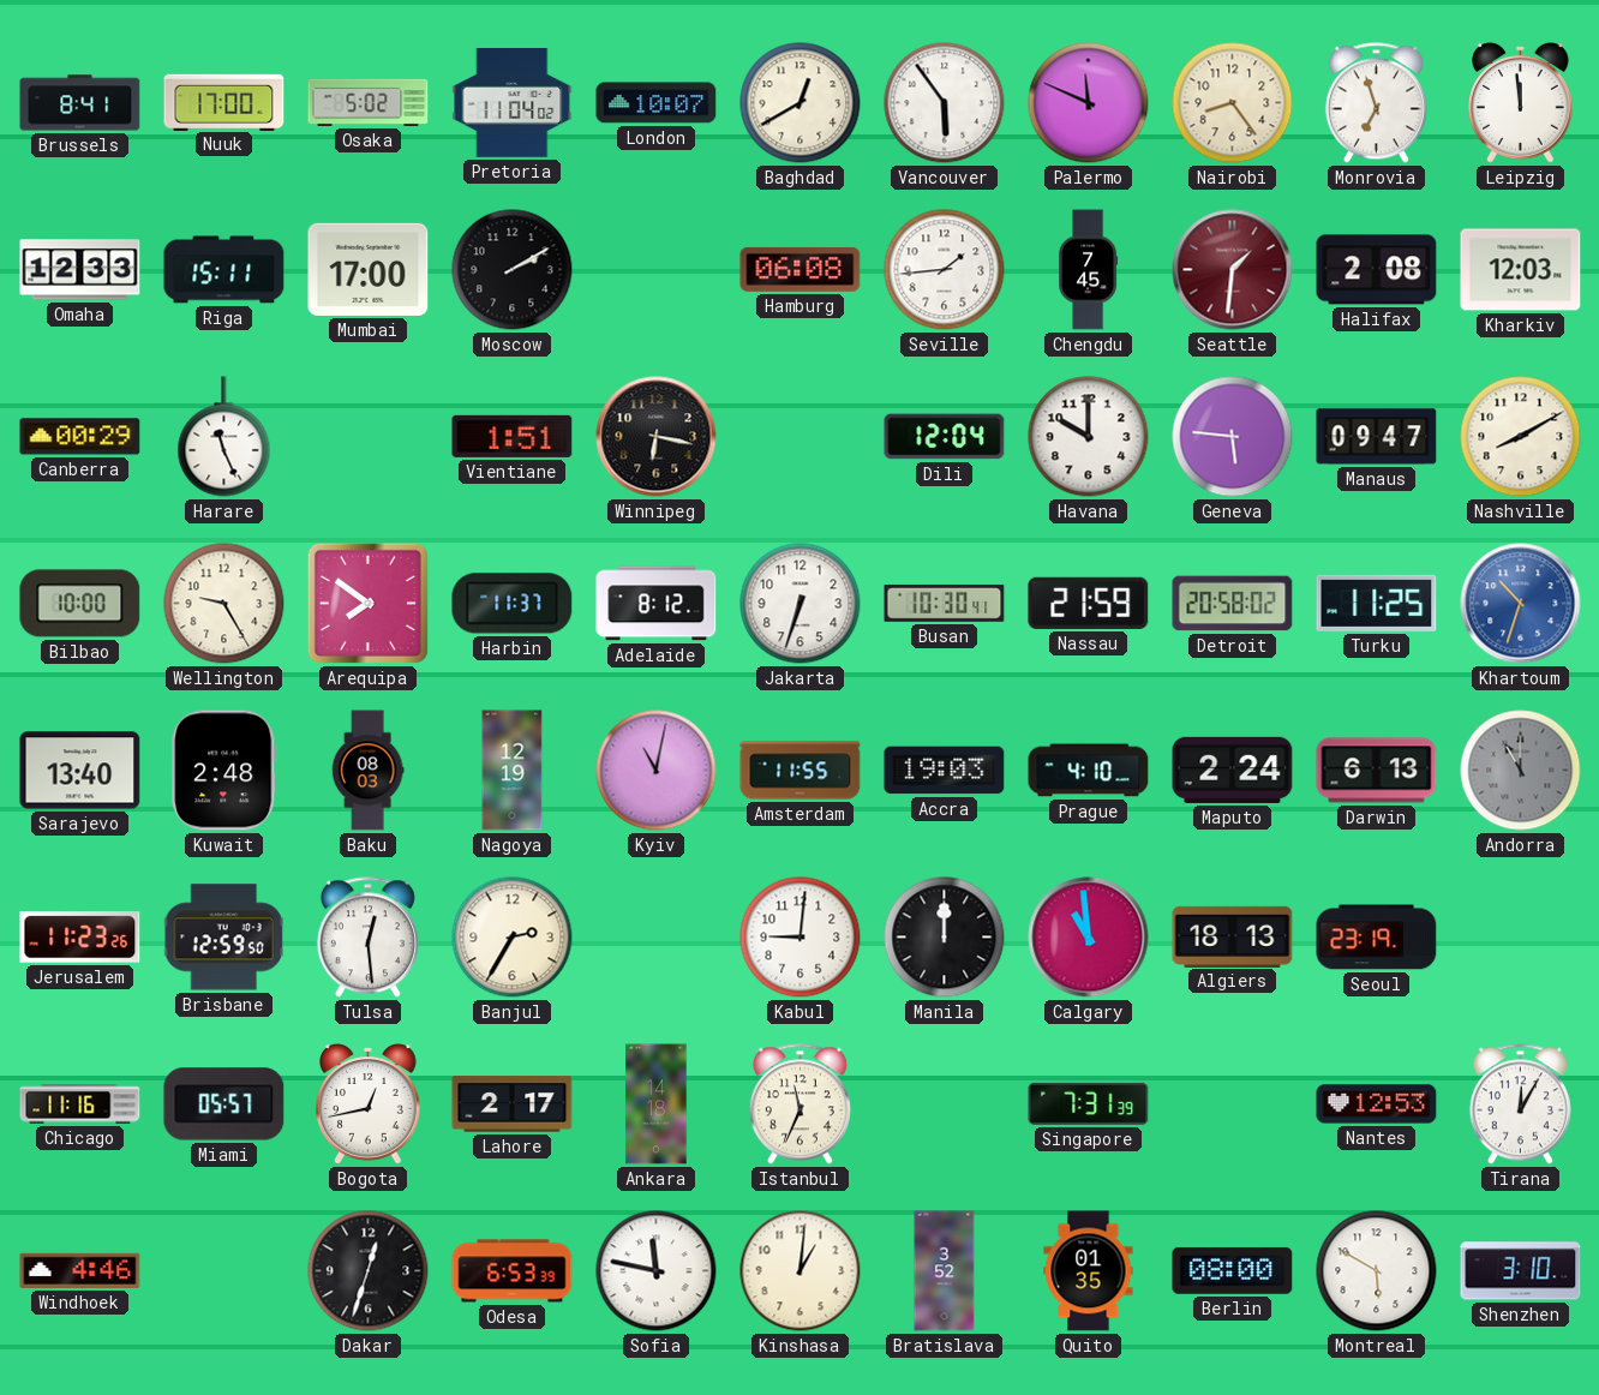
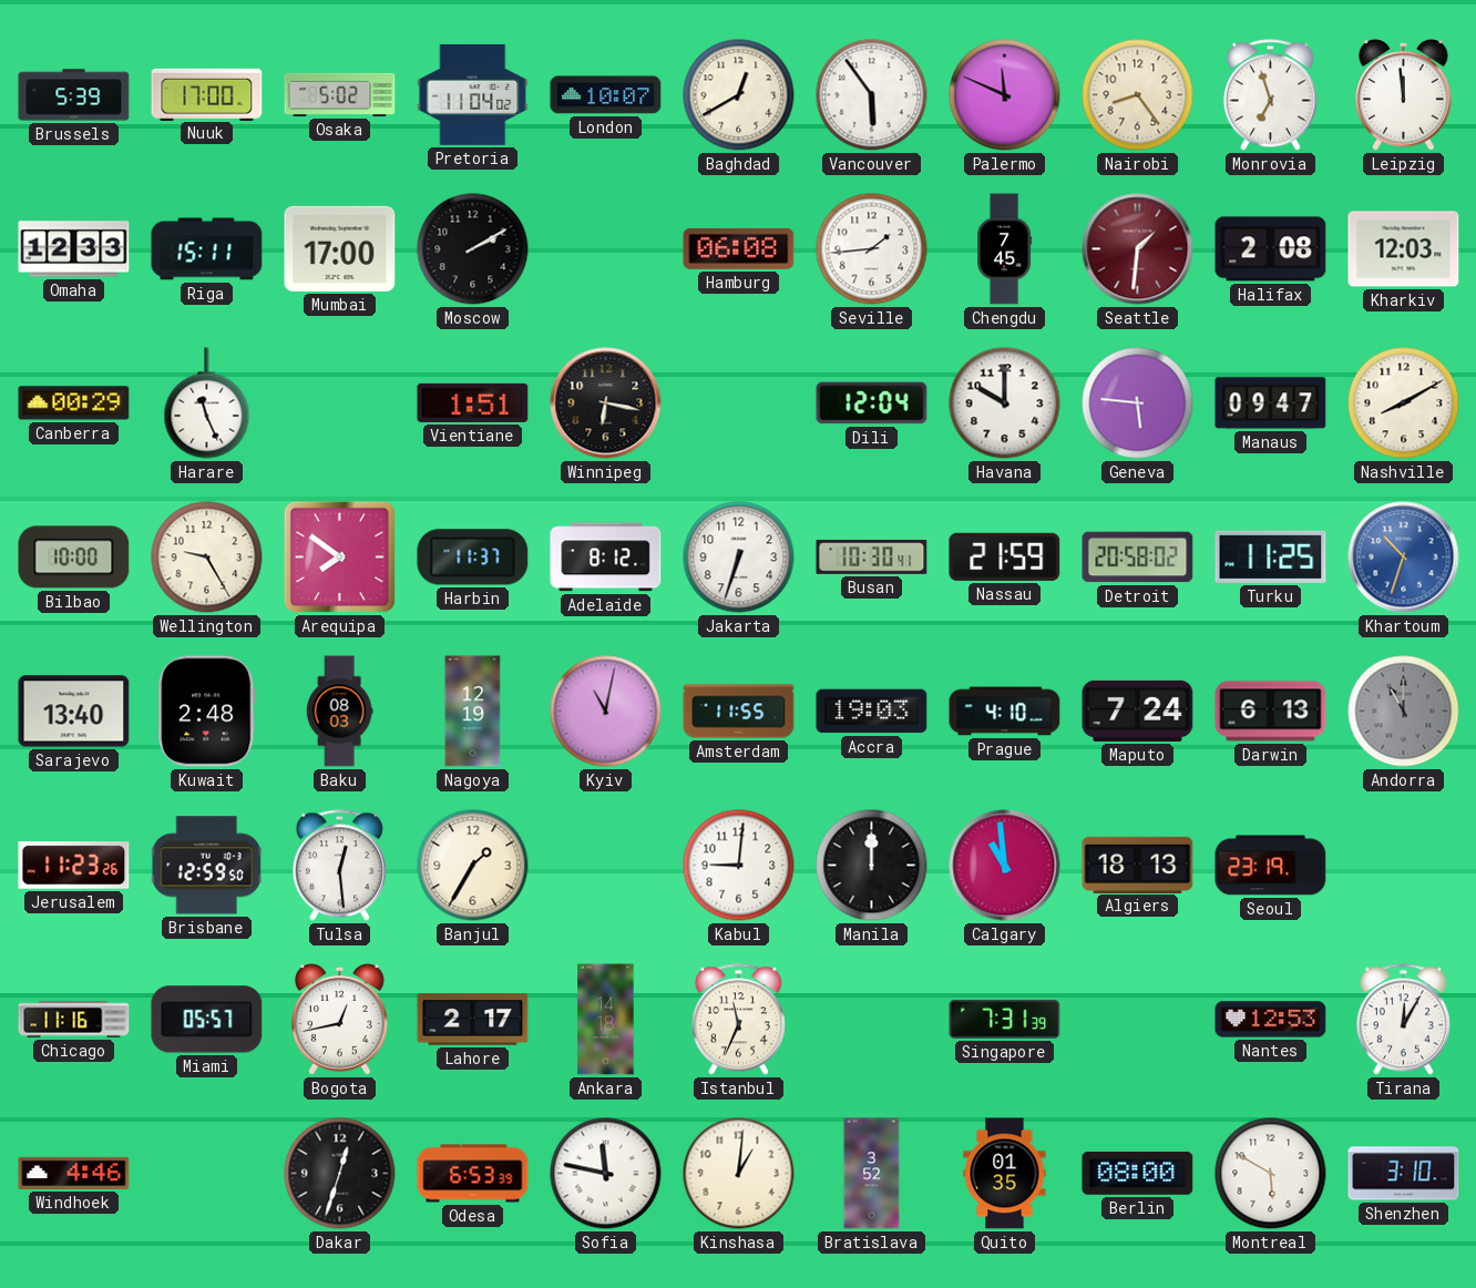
Brussels: 8:41 -> 5:39 (74, 95)
Maputo: 2:24 -> 7:24 (1138, 711)
Banjul: 2:35 -> 1:35 (473, 866)
